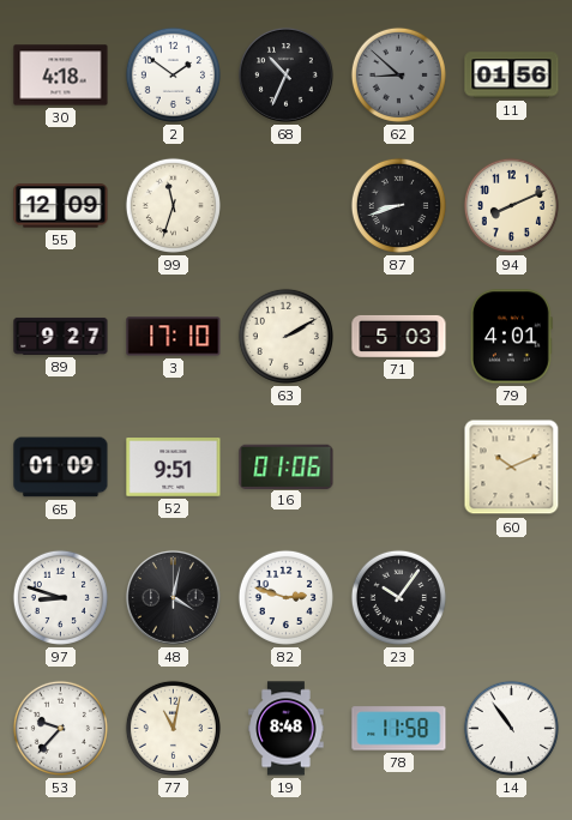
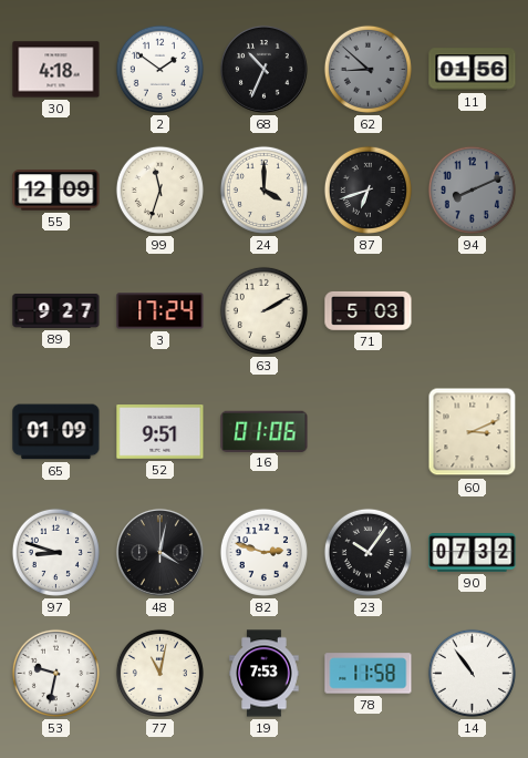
24: none -> 4:00 (263, 189)
87: 8:42 -> 6:42 (367, 189)
94 dial: cream -> grey (472, 189)
3: 17:10 -> 17:24 (161, 311)
79: 4:01 -> none (512, 337)
60: 10:11 -> 3:11 (473, 432)
90: none -> 07:32 (473, 553)
53: 9:37 -> 9:32 (55, 673)
19: 8:48 -> 7:53 (265, 674)
